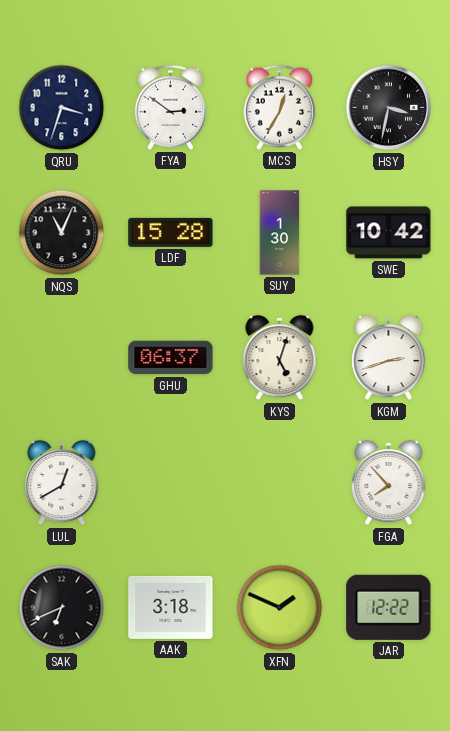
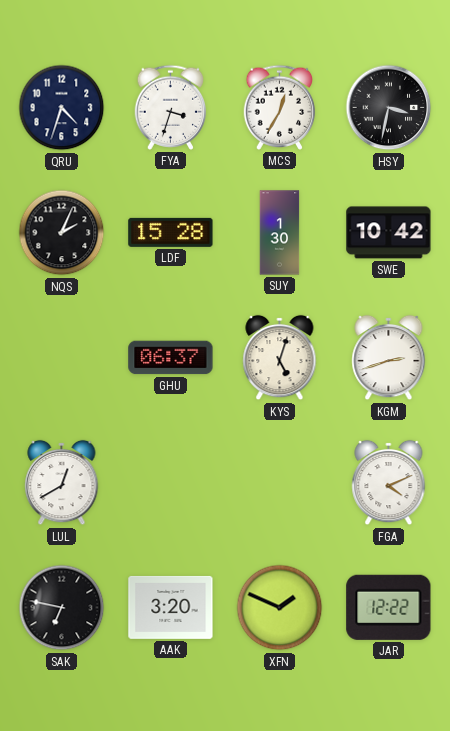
QRU: 3:33 -> 4:33 (62, 108)
FYA: 2:51 -> 3:33 (171, 107)
NQS: 11:04 -> 2:04 (62, 233)
FGA: 7:53 -> 4:11 (389, 483)
SAK: 6:41 -> 6:47 (62, 608)
AAK: 3:18 -> 3:20 (171, 607)
